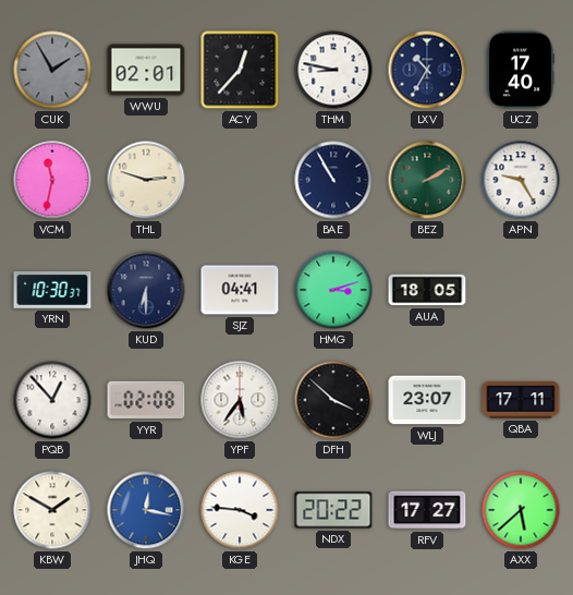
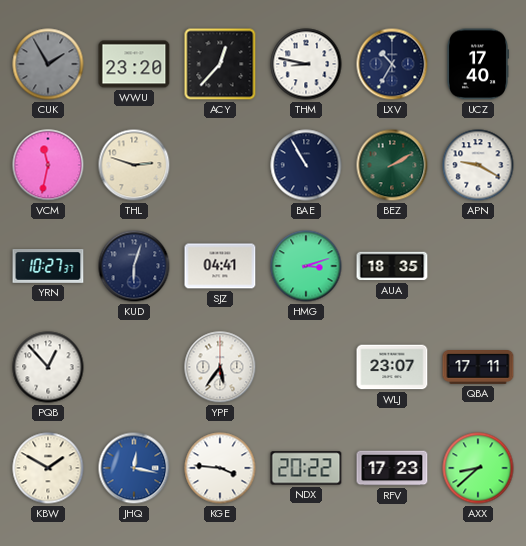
WWU: 02:01 -> 23:20 (134, 64)
APN: 9:25 -> 9:20 (478, 165)
YRN: 10:30 -> 10:27 (48, 267)
KUD: 6:30 -> 6:03 (134, 266)
AUA: 18:05 -> 18:35 (392, 266)
YYR: 02:08 -> none (146, 400)
DFH: 3:52 -> none (333, 400)
RFV: 17:27 -> 17:23 (392, 468)
AXX: 5:38 -> 8:38 (478, 468)
